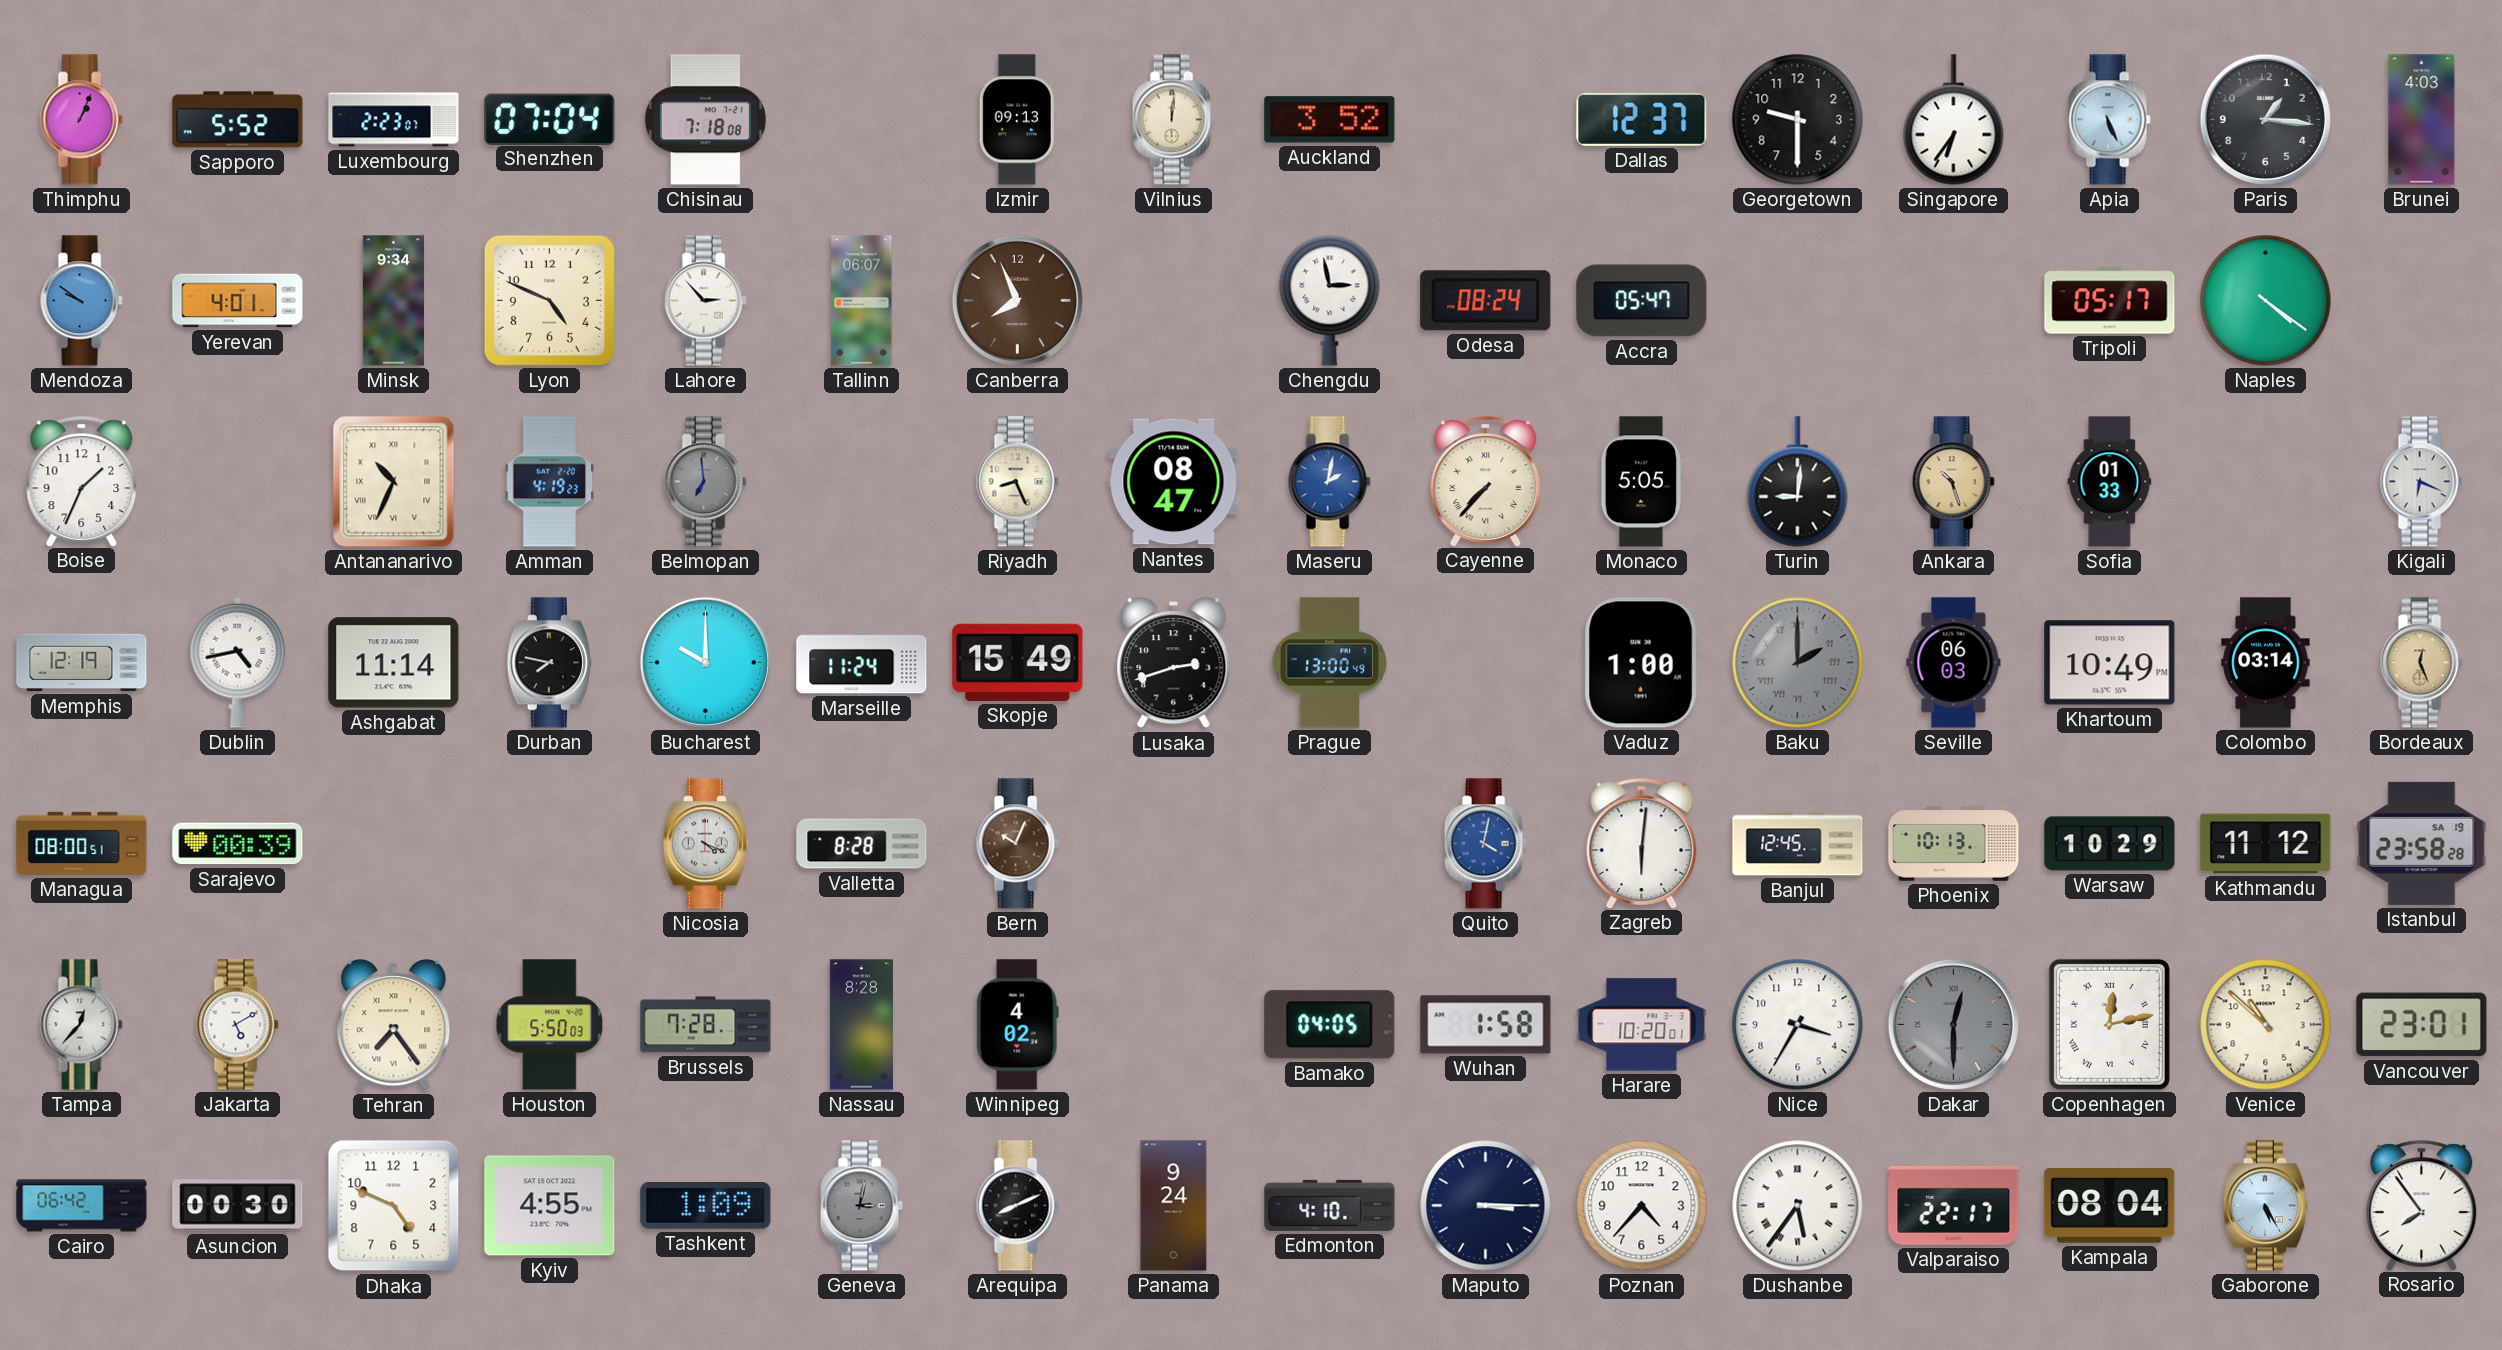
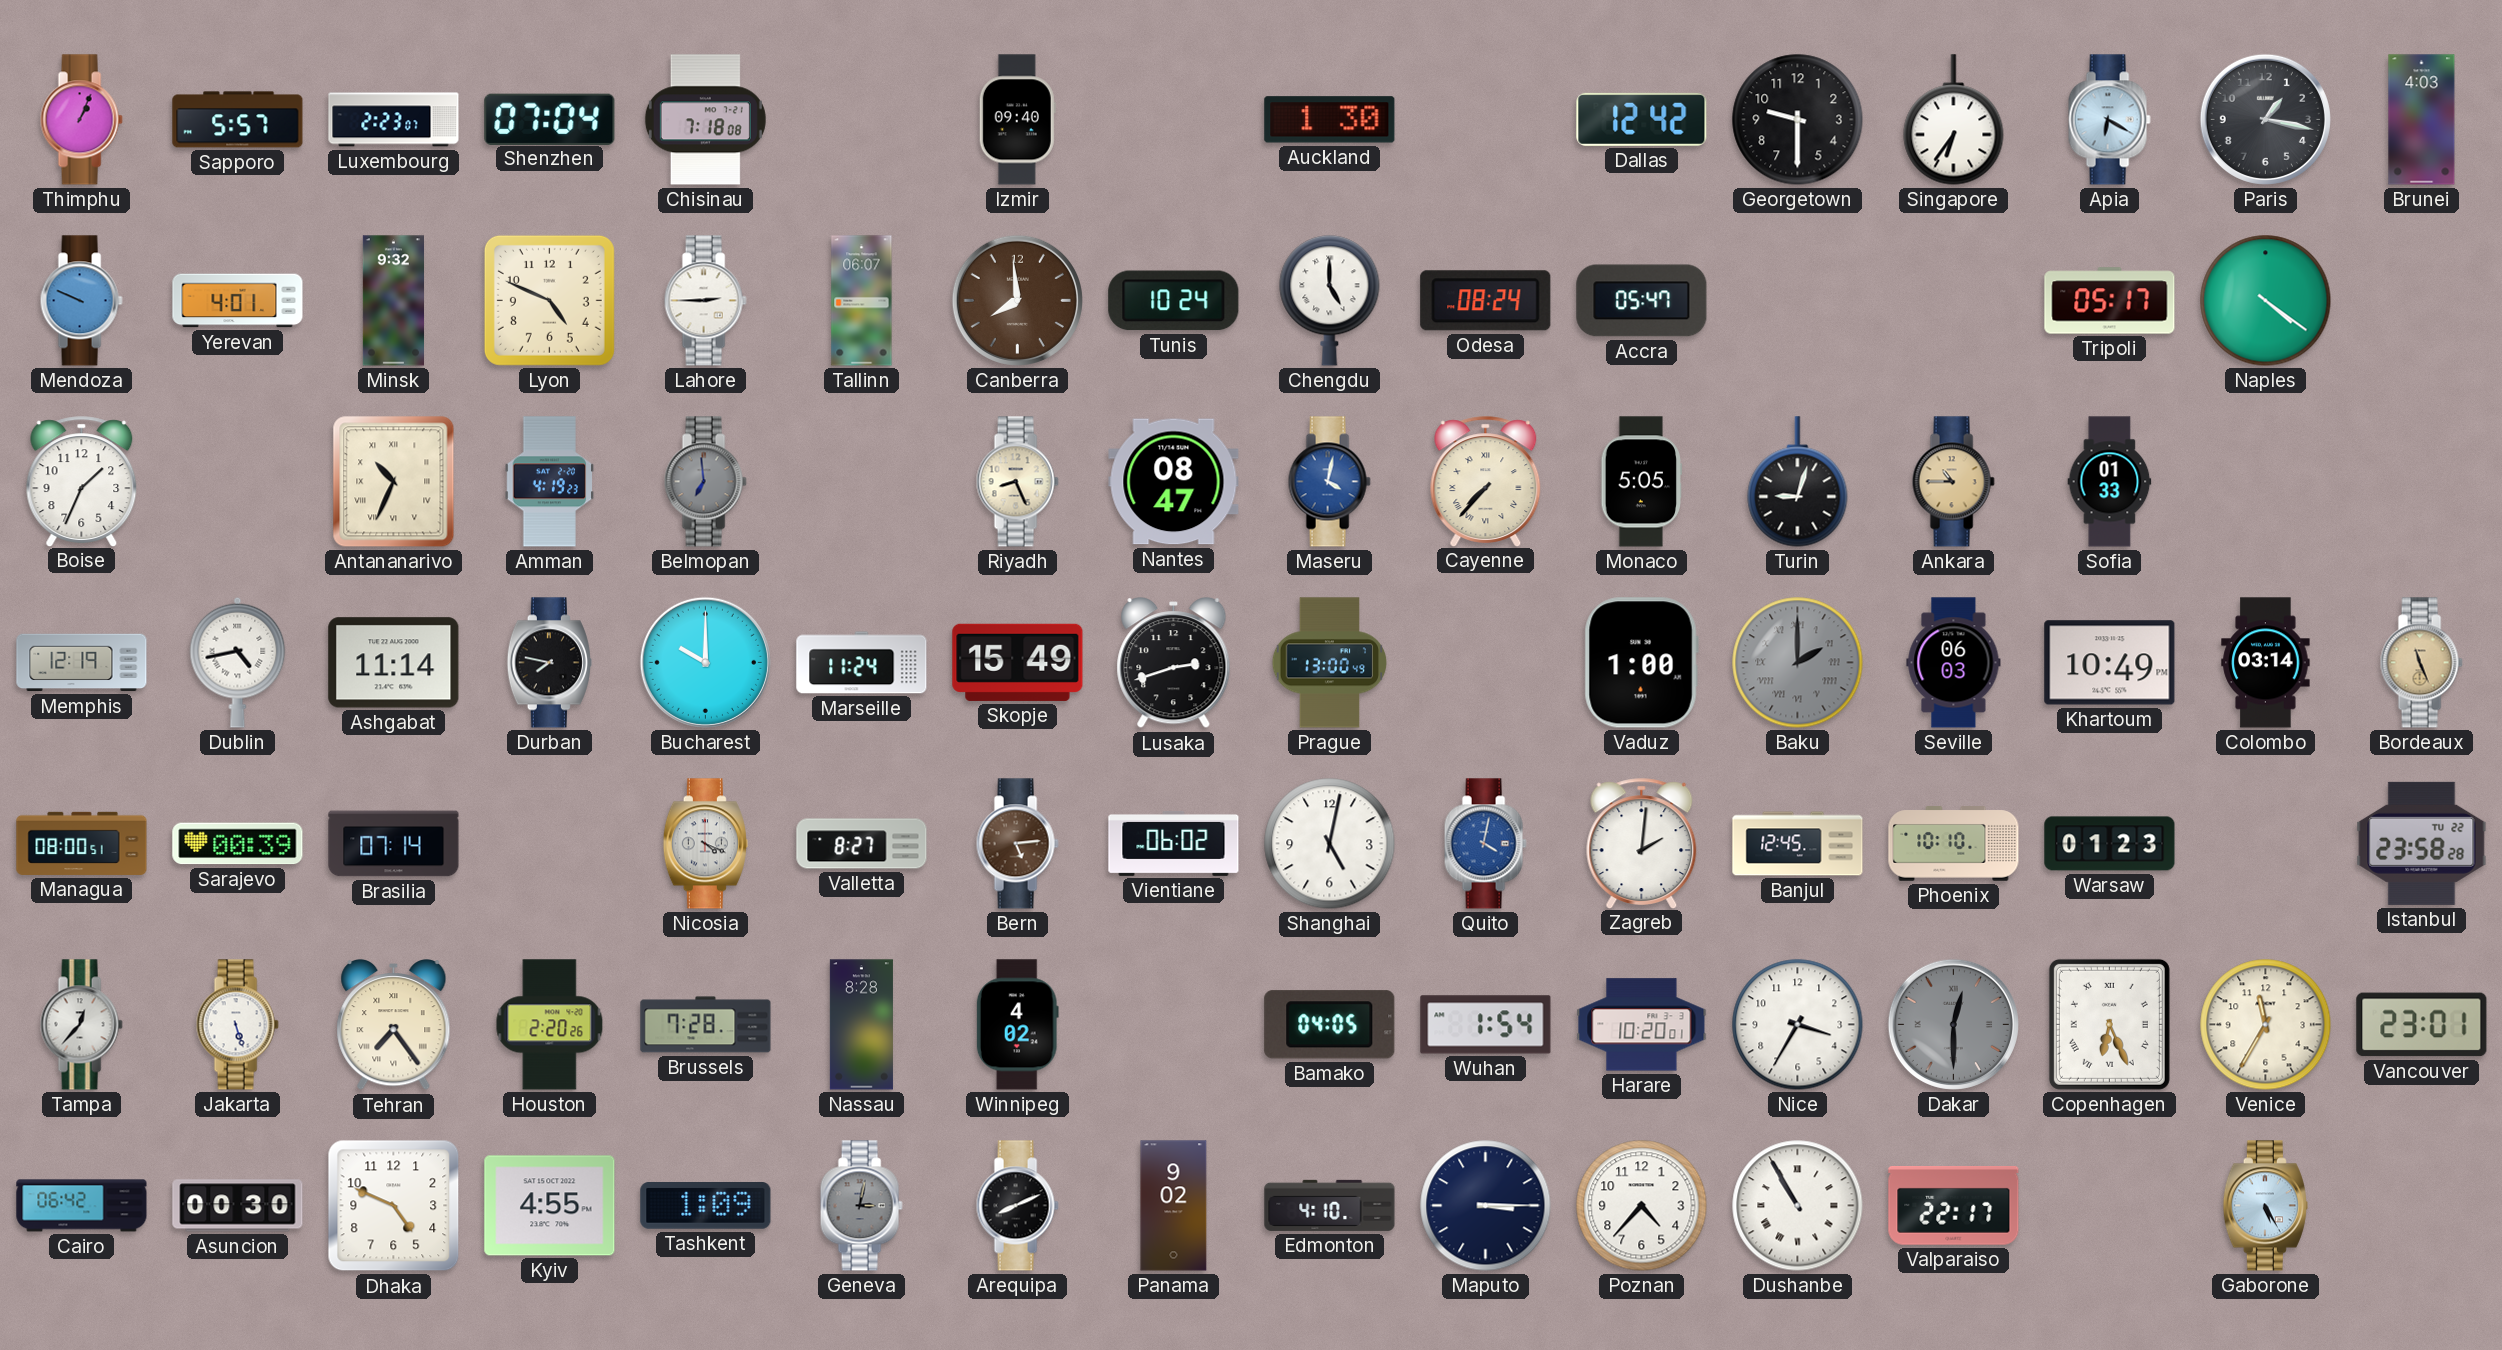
Sapporo: 5:52 -> 5:57 (238, 120)
Izmir: 09:13 -> 09:40 (1017, 120)
Vilnius: 12:01 -> none (1173, 120)
Auckland: 3:52 -> 1:30 (1330, 120)
Dallas: 12:37 -> 12:42 (1642, 119)
Apia: 5:26 -> 6:20 (2109, 120)
Paris: 1:16 -> 1:17 (2265, 119)
Mendoza: 9:51 -> 9:49 (81, 301)
Minsk: 9:34 -> 9:32 (393, 301)
Lahore: 2:53 -> 2:45 (705, 301)
Canberra: 7:56 -> 7:59 (1017, 300)
Tunis: none -> 10:24 (1174, 301)
Chengdu: 2:58 -> 5:00 (1330, 301)
Maseru: 2:02 -> 4:02 (1329, 482)
Turin: 9:01 -> 9:03 (1798, 482)
Ankara: 10:27 -> 10:45 (1953, 482)
Kigali: 6:19 -> none (2421, 482)
Bordeaux: 12:26 -> 11:26 (2421, 663)
Brasilia: none -> 07:14 (394, 844)
Valletta: 8:28 -> 8:27 (862, 844)
Bern: 10:04 -> 5:14 (1017, 844)
Vientiane: none -> 06:02 (1174, 843)
Shanghai: none -> 5:02 (1330, 844)
Zagreb: 6:01 -> 2:01 (1642, 843)
Phoenix: 10:13 -> 10:10 (1954, 844)
Warsaw: 10:29 -> 01:23 (2110, 844)
Kathmandu: 11:12 -> none (2266, 844)
Istanbul date: SA 19 -> TU 22 (2422, 843)
Jakarta: 5:10 -> 5:27 (237, 1025)
Houston: 5:50 -> 2:20 (550, 1025)
Wuhan: 1:58 -> 1:54 (1486, 1025)
Copenhagen: 12:13 -> 6:26 (2109, 1024)
Venice: 10:52 -> 11:35 (2266, 1025)
Panama: 9:24 -> 9:02 (1174, 1206)
Dushanbe: 5:36 -> 10:55 (1798, 1206)
Kampala: 08:04 -> none (2110, 1206)
Rosario: 7:54 -> none (2422, 1205)
